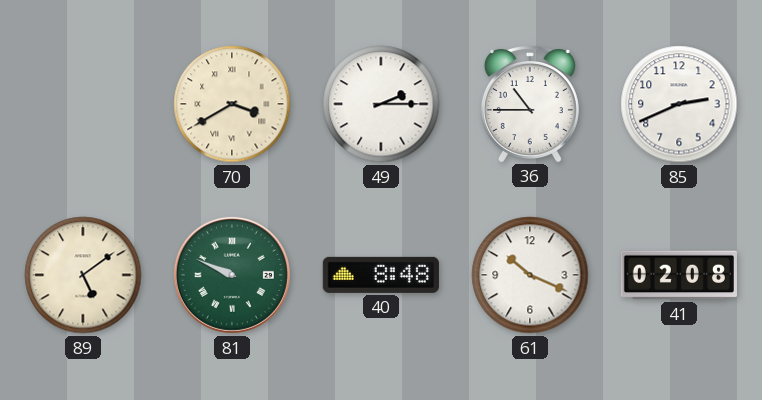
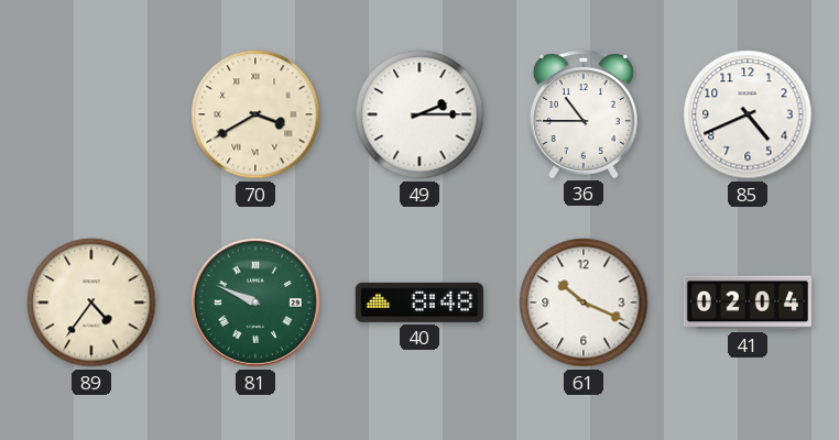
85: 2:41 -> 4:41 (748, 114)
89: 5:09 -> 4:36 (91, 302)
41: 02:08 -> 02:04 (748, 302)
